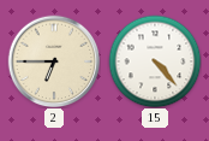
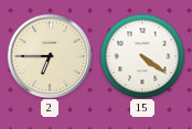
15: 4:23 -> 4:21 (142, 56)
